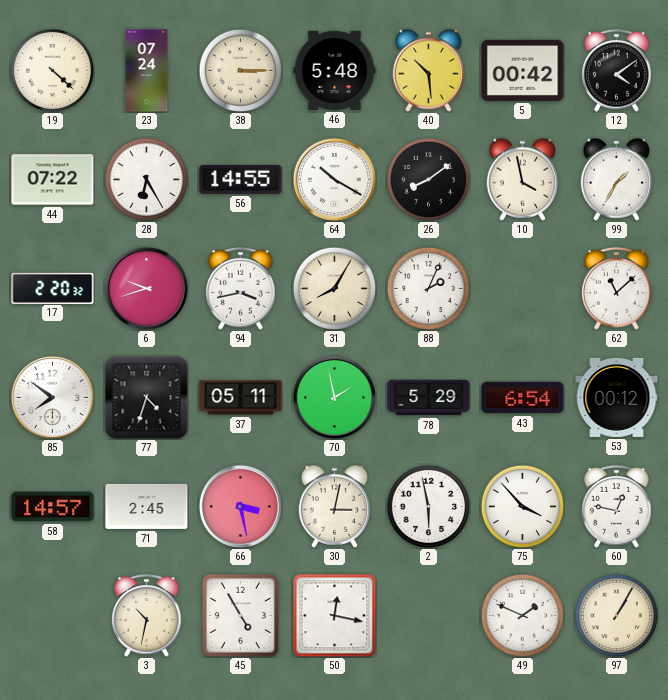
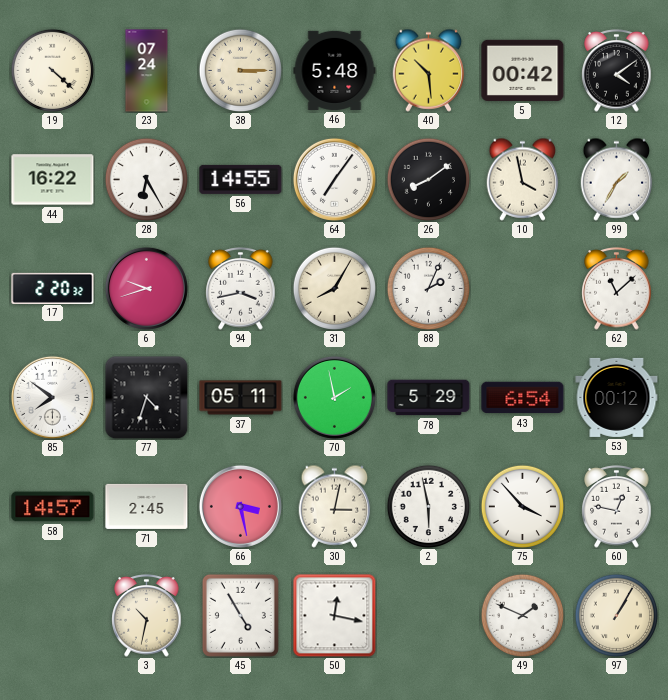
44: 07:22 -> 16:22 (53, 180)
64: 10:20 -> 7:06 (334, 179)
